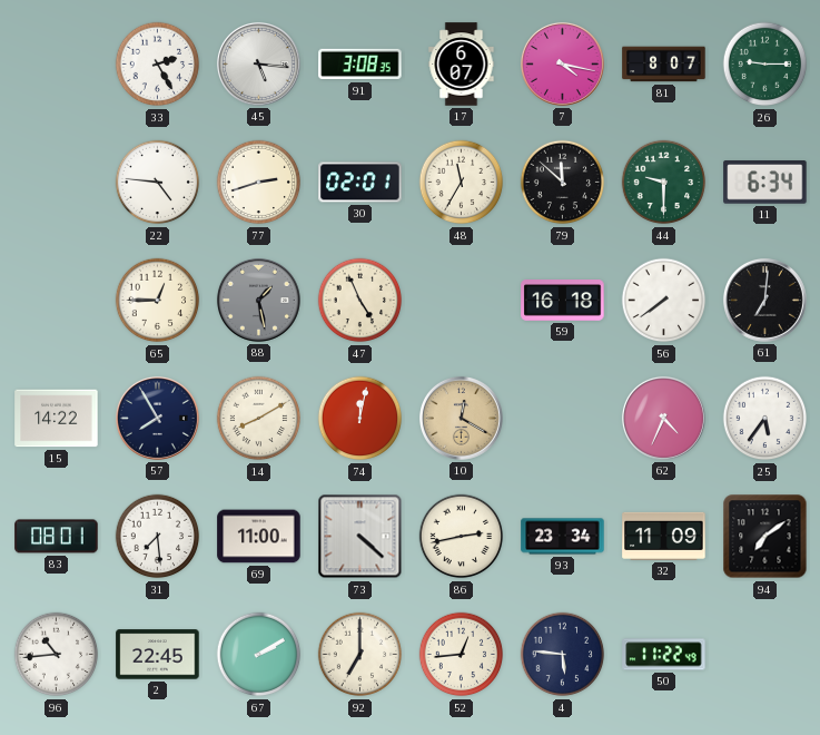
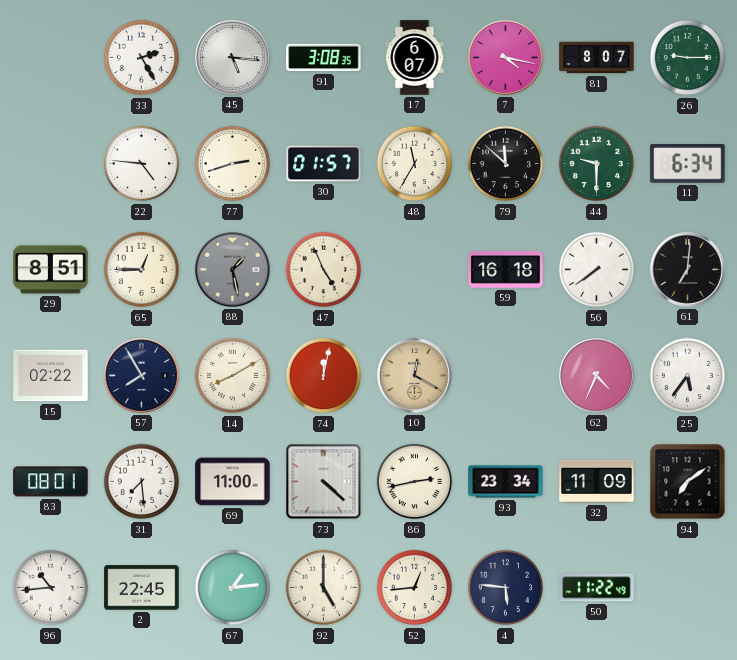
30: 02:01 -> 01:57 (324, 164)
29: none -> 8:51 (51, 270)
15: 14:22 -> 02:22 (51, 376)
67: 2:10 -> 1:14 (233, 588)
92: 7:00 -> 5:00 (324, 588)
